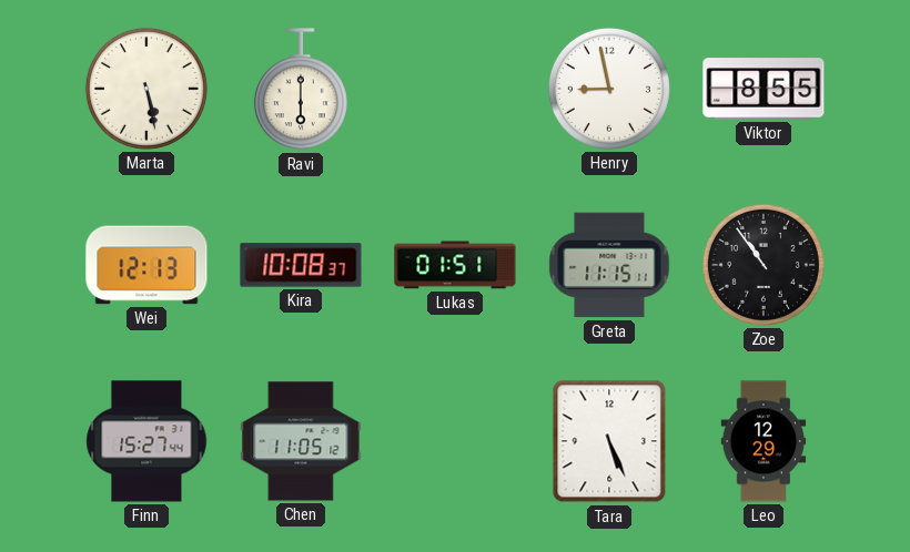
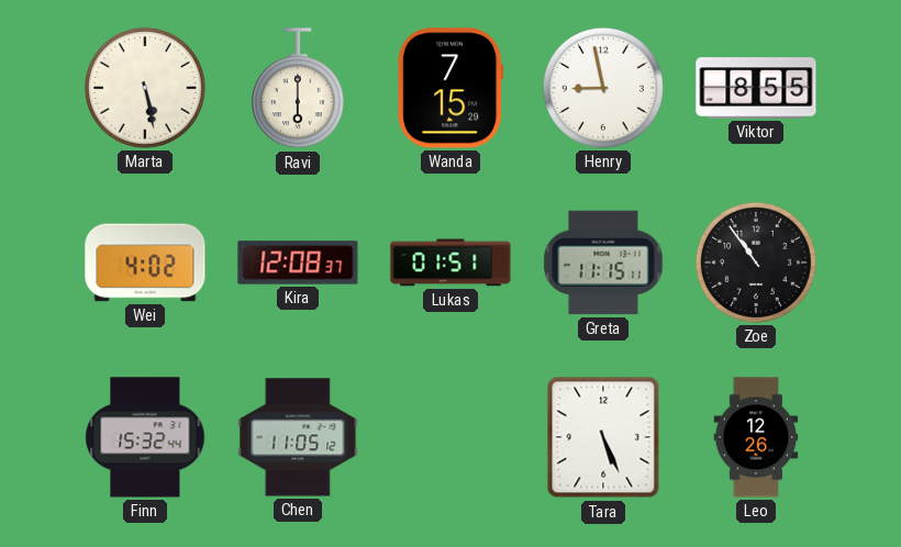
Wanda: none -> 7:15 (451, 88)
Wei: 12:13 -> 4:02 (145, 263)
Kira: 10:08 -> 12:08 (298, 263)
Finn: 15:27 -> 15:32 (145, 437)
Leo: 12:29 -> 12:26 (756, 437)
